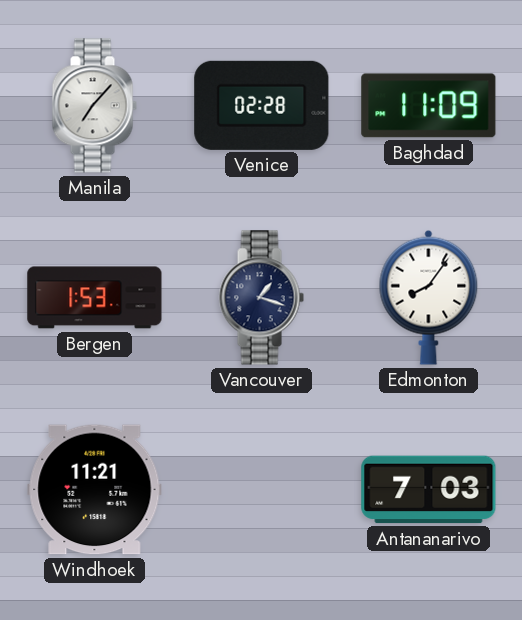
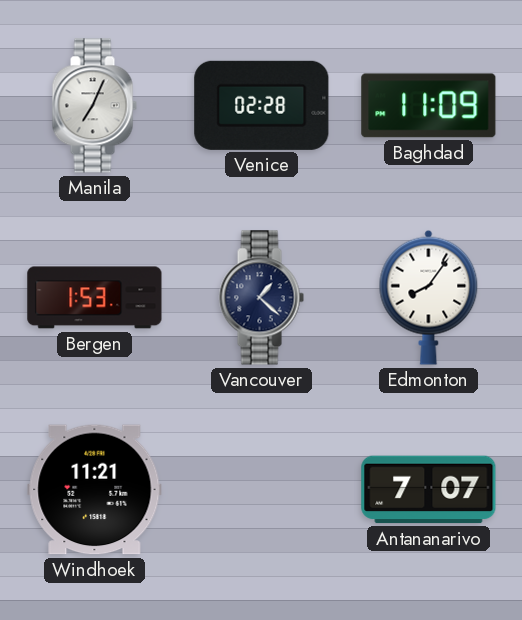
Manila: 7:07 -> 7:04 (94, 106)
Vancouver: 1:18 -> 1:22 (261, 298)
Antananarivo: 7:03 -> 7:07 (429, 490)
